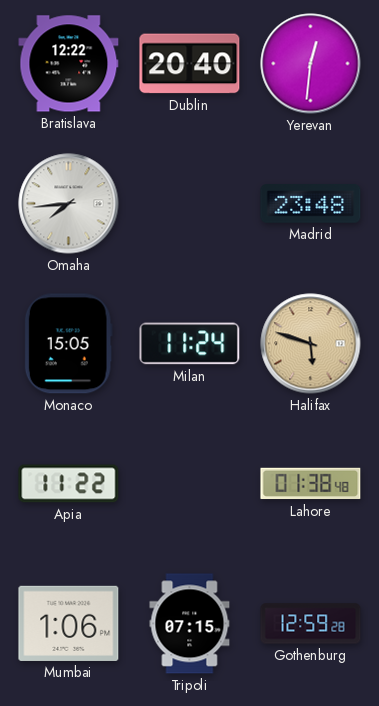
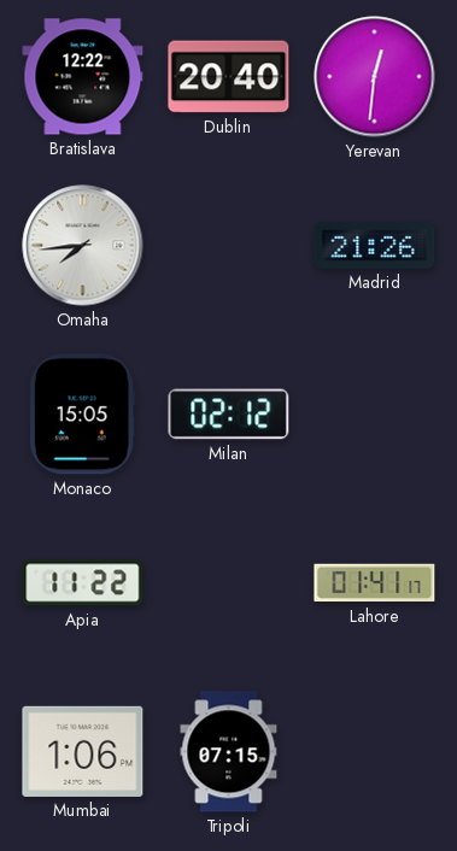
Madrid: 23:48 -> 21:26 (375, 246)
Milan: 11:24 -> 02:12 (229, 415)
Halifax: 5:48 -> none (311, 344)
Lahore: 01:38 -> 01:41 (375, 583)
Gothenburg: 12:59 -> none (311, 624)
